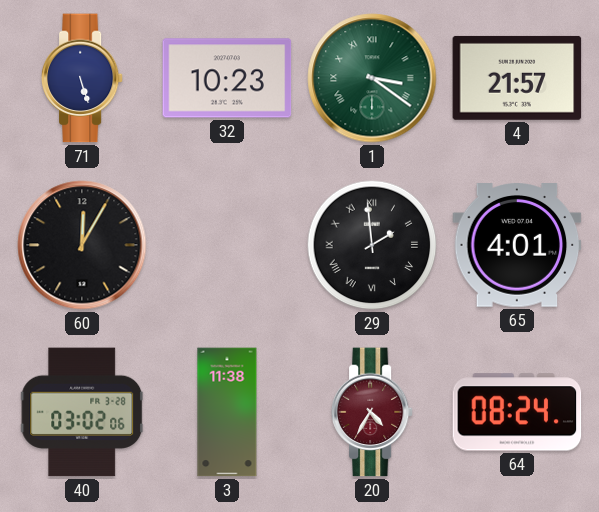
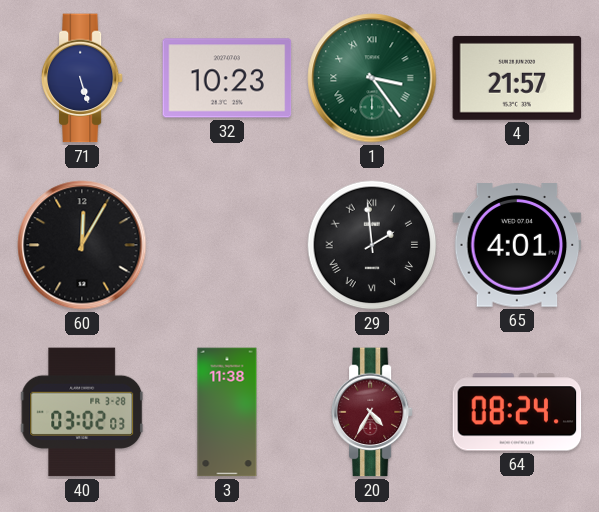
1: 3:21 -> 3:24 (372, 78)
40: 03:02:06 -> 03:02:03 (82, 412)
